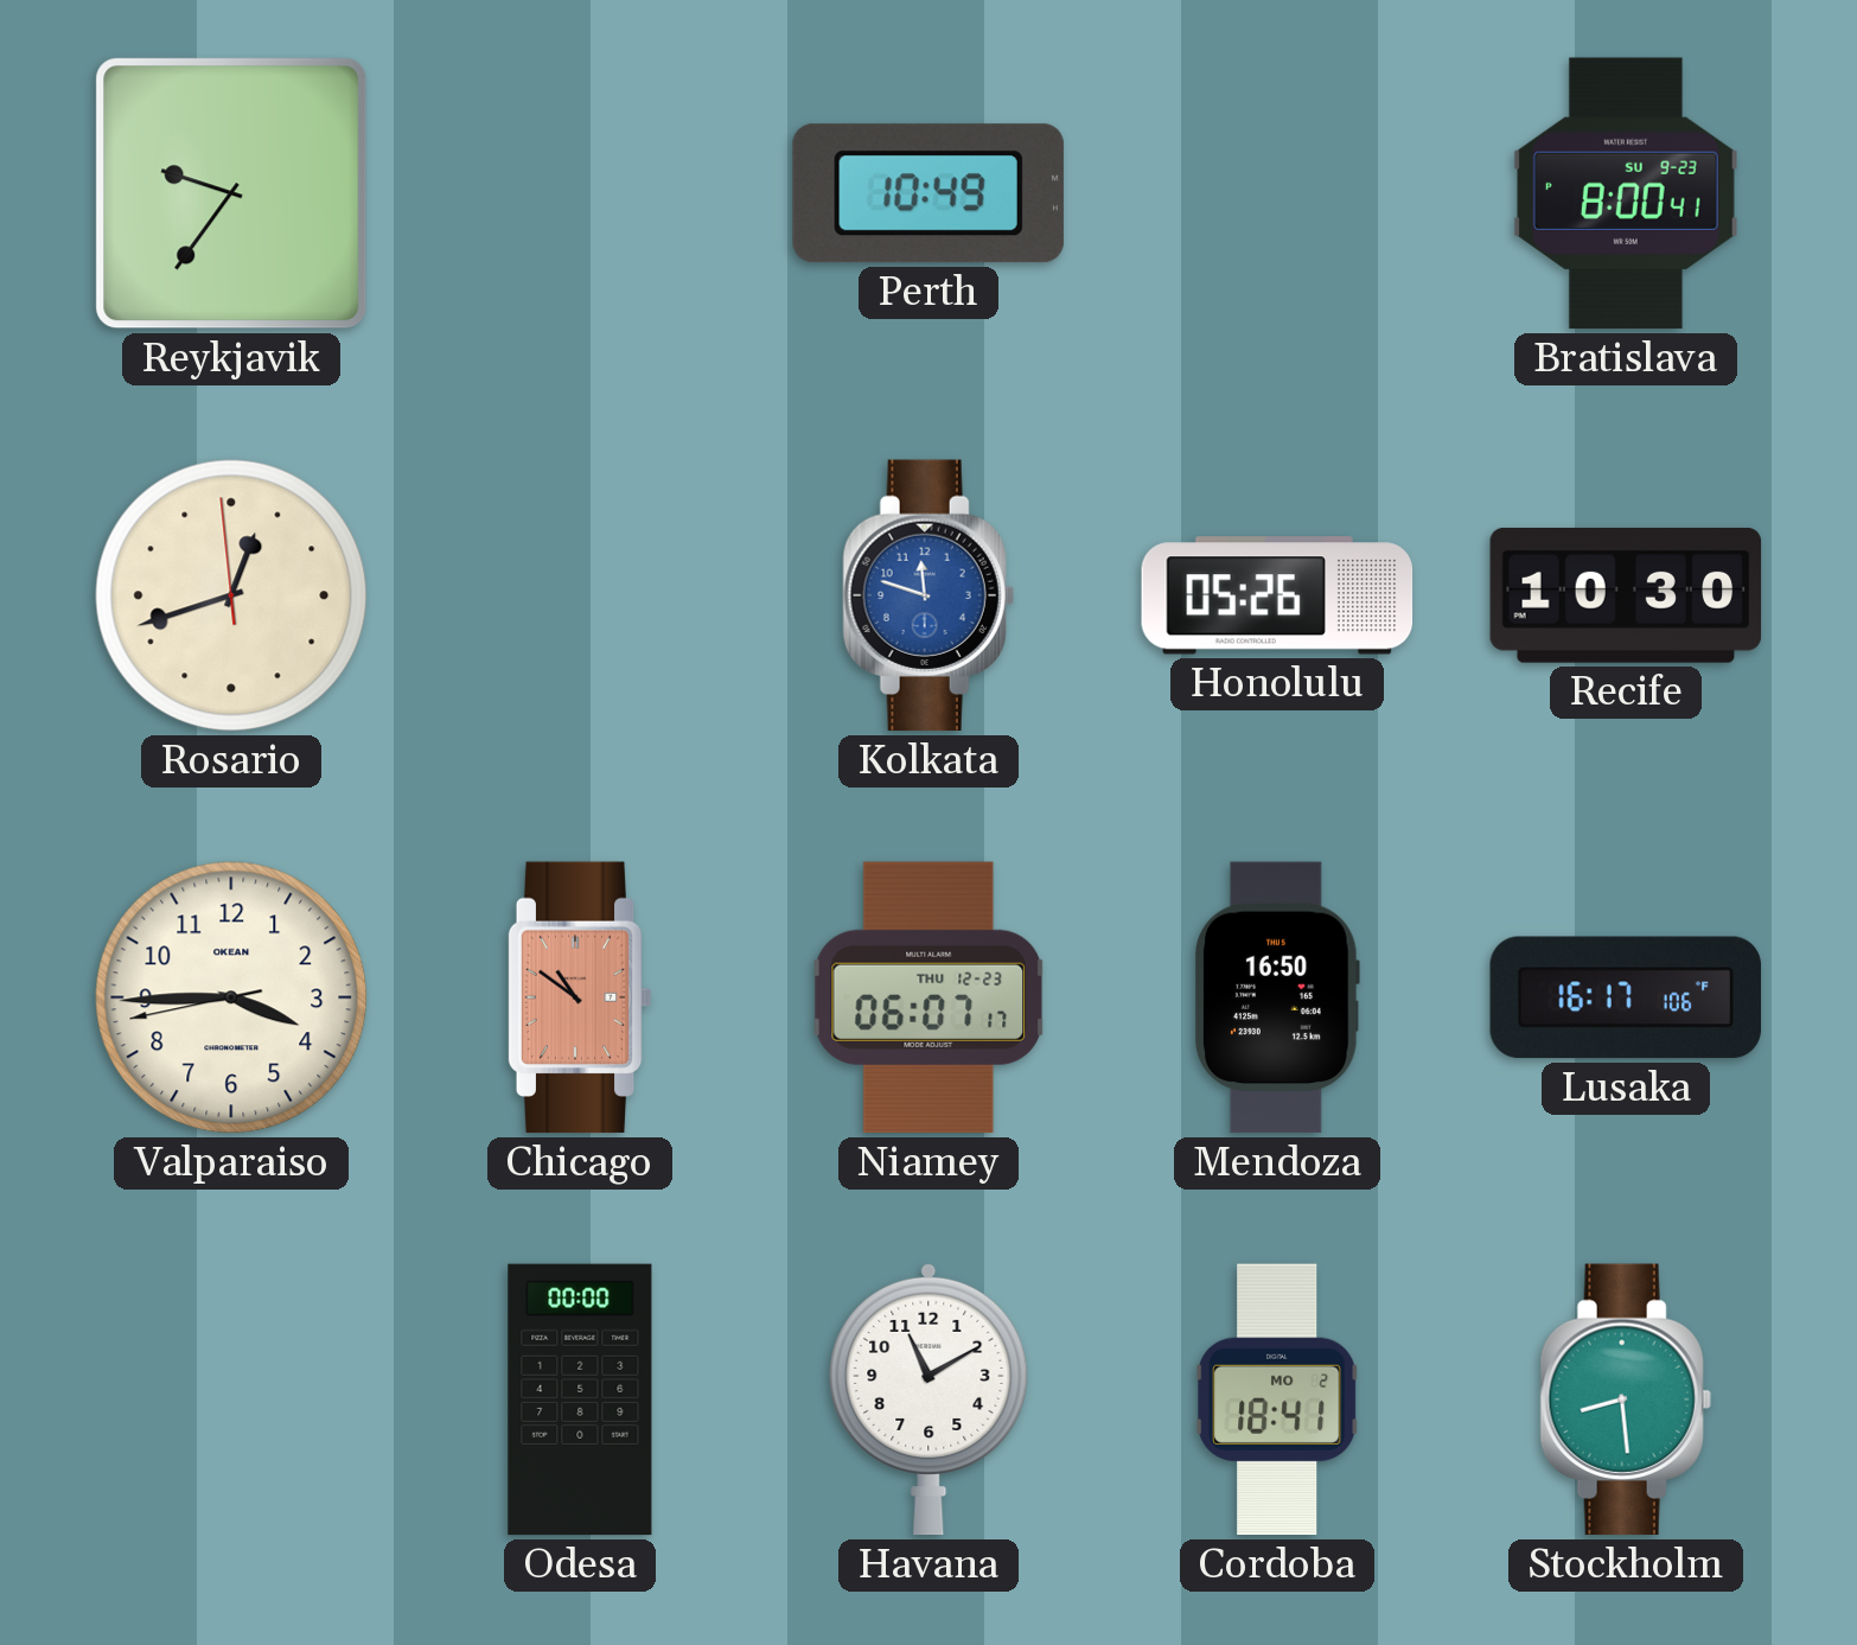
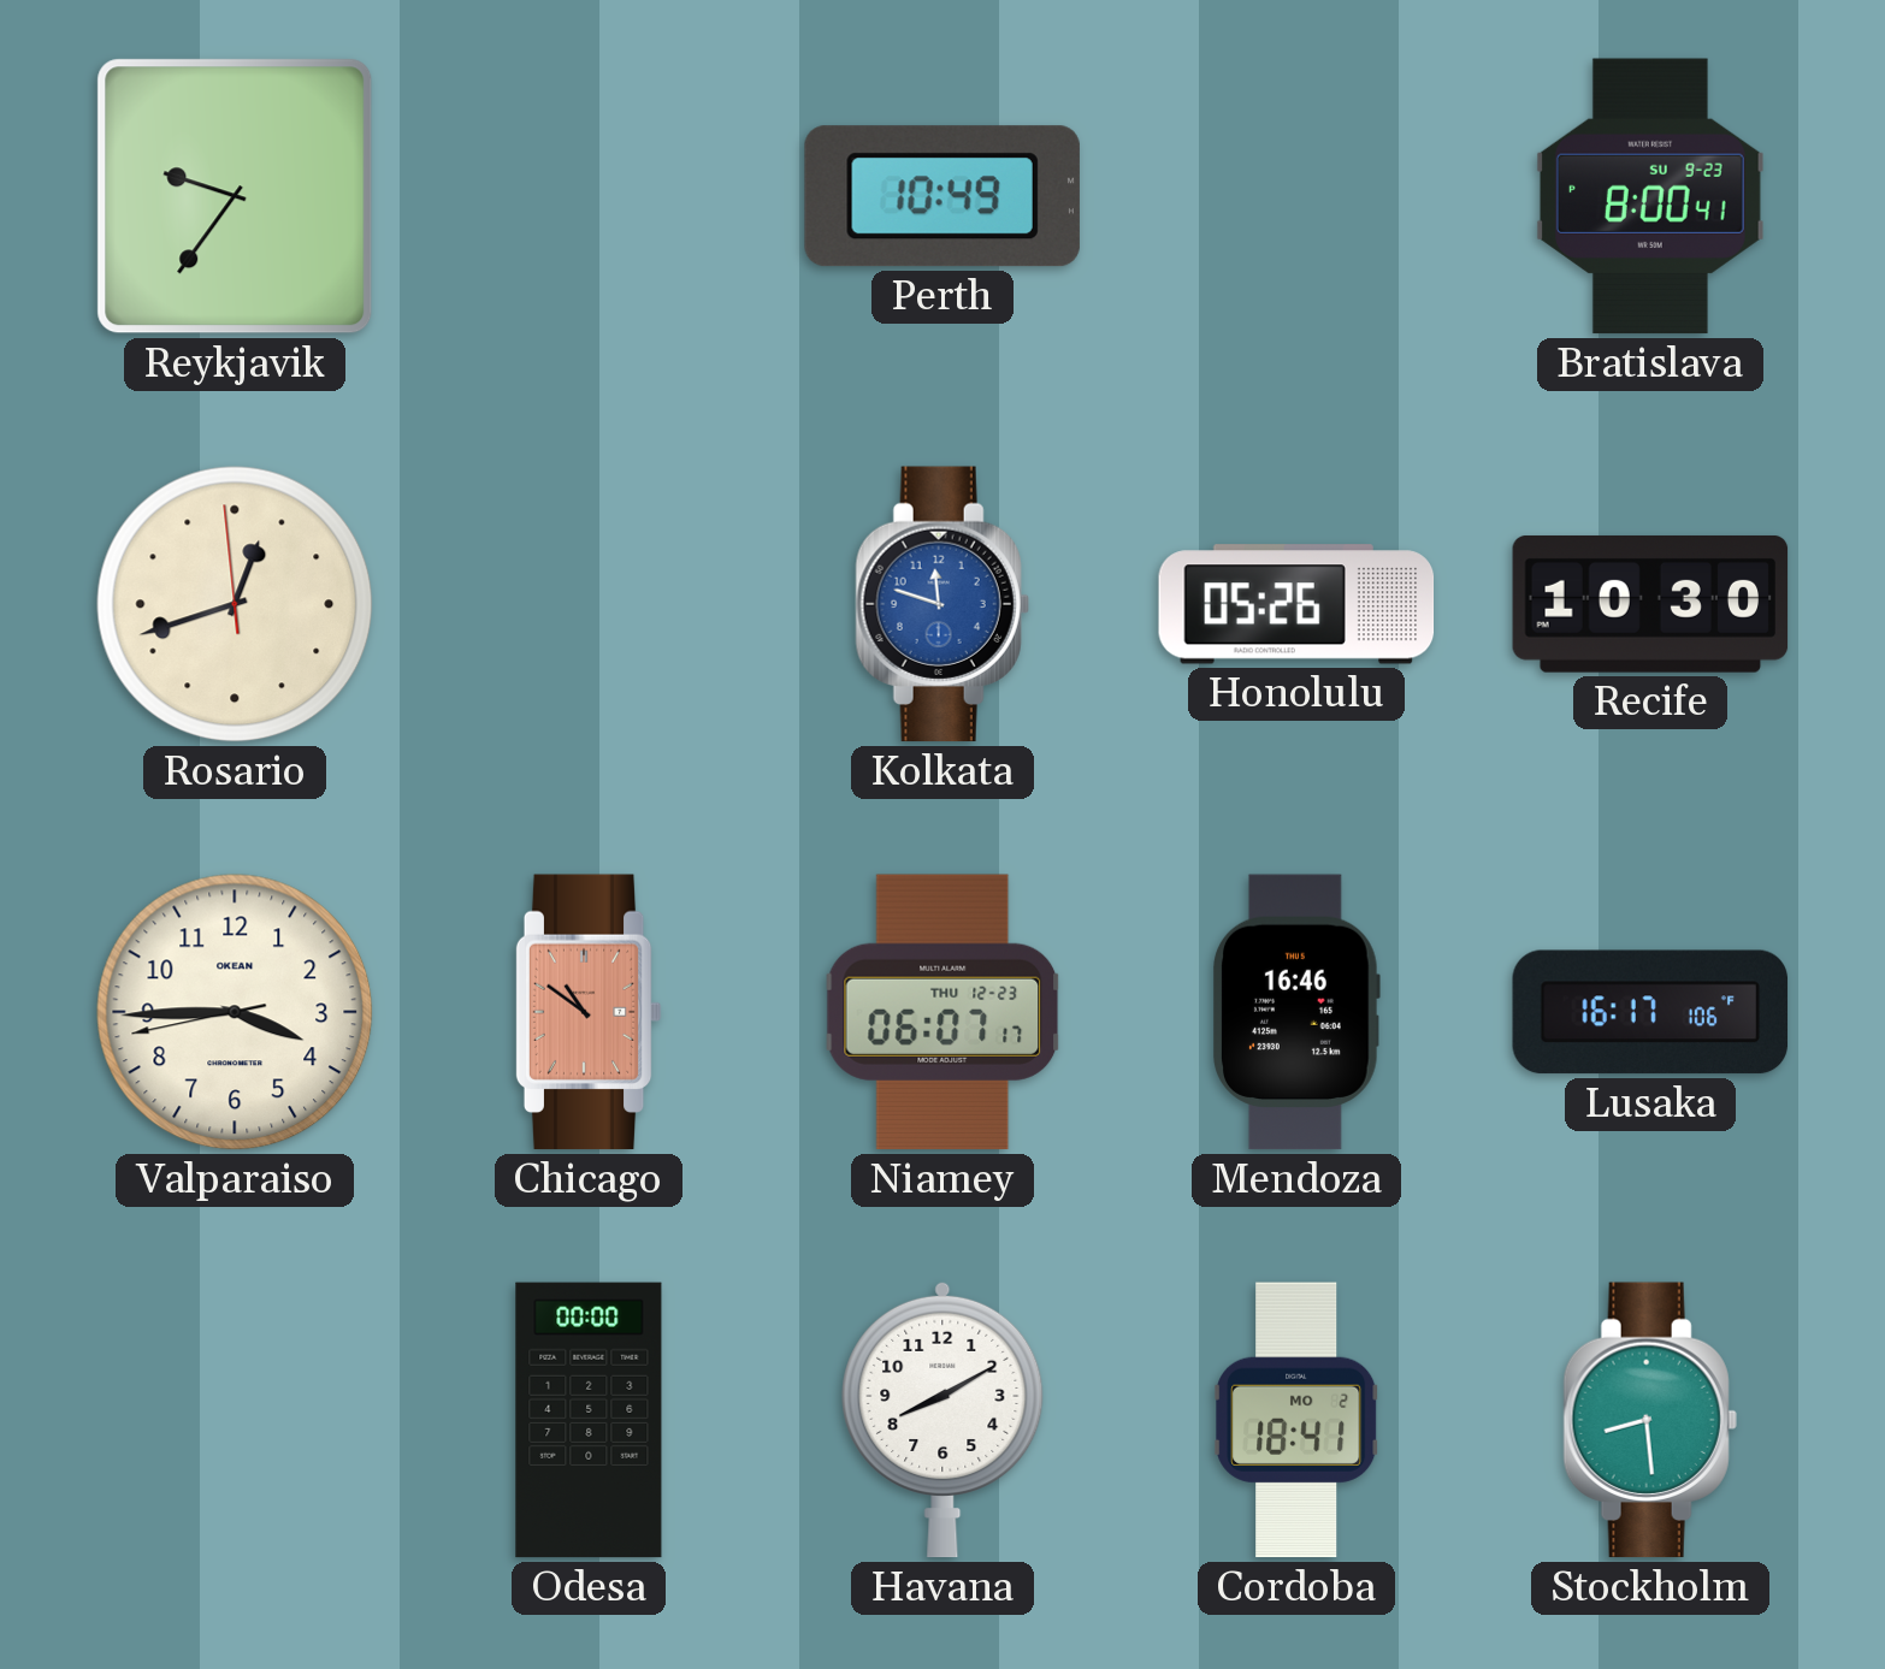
Mendoza: 16:50 -> 16:46 (1296, 1012)
Havana: 11:10 -> 8:10 (942, 1420)
